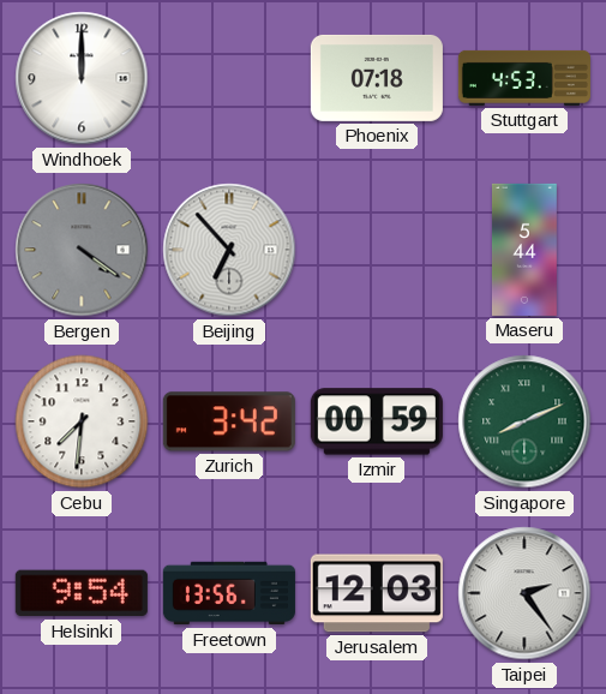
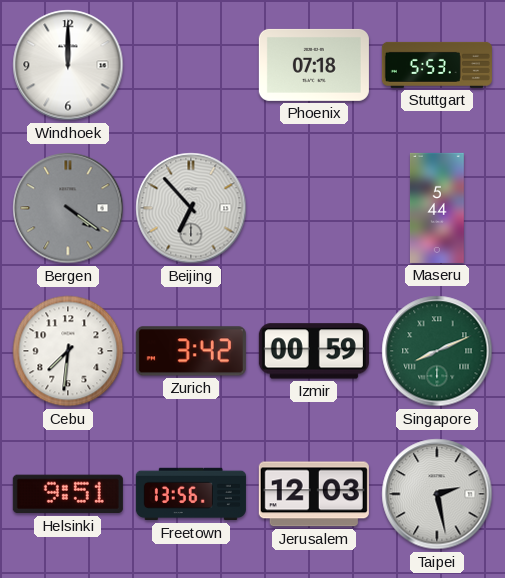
Stuttgart: 4:53 -> 5:53 (437, 65)
Helsinki: 9:54 -> 9:51 (68, 494)
Taipei: 2:24 -> 2:28 (437, 494)
